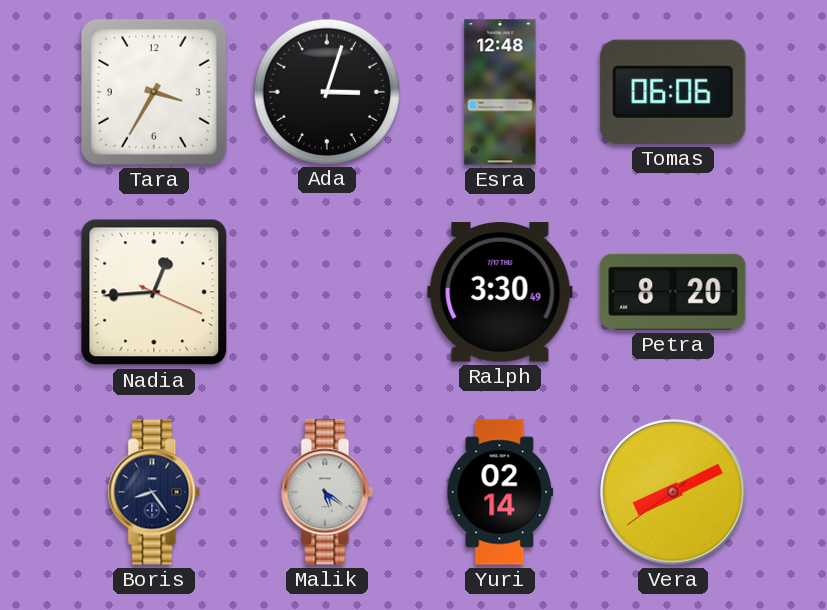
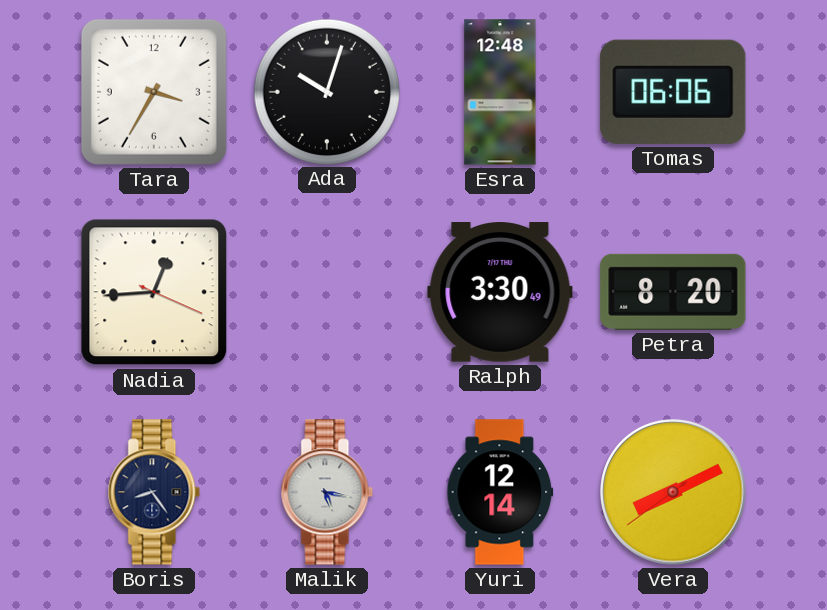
Ada: 3:03 -> 10:03 (326, 91)
Malik: 5:21 -> 5:17 (327, 492)
Yuri: 02:14 -> 12:14 (500, 492)
